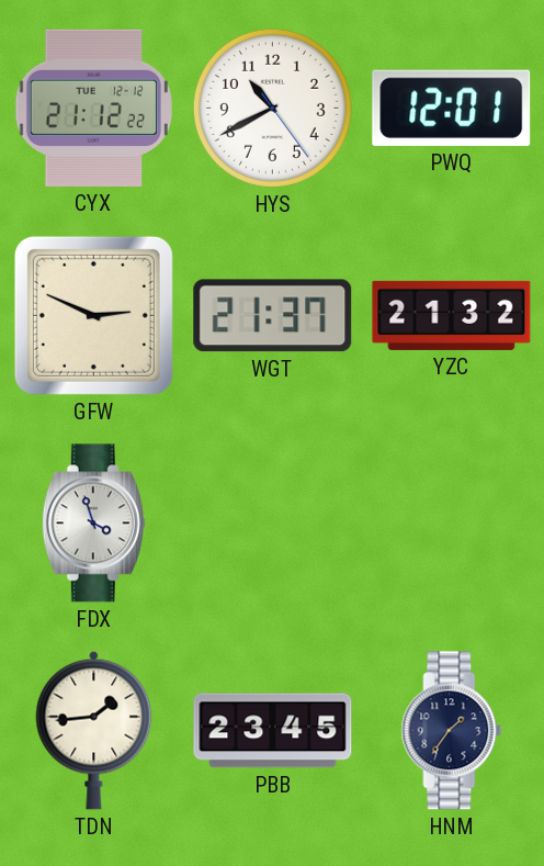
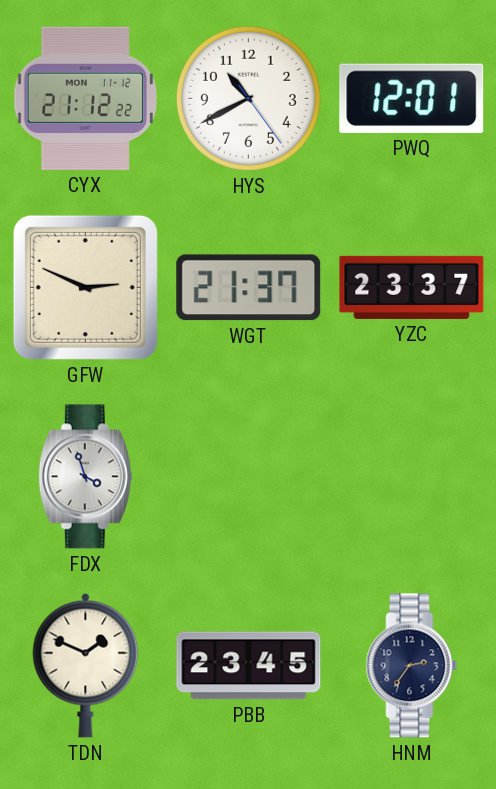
CYX date: TUE 12-12 -> MON 11-12 (85, 98)
YZC: 21:32 -> 23:37 (412, 287)
TDN: 1:44 -> 1:49 (86, 665)
HNM: 1:36 -> 2:36 (412, 666)
